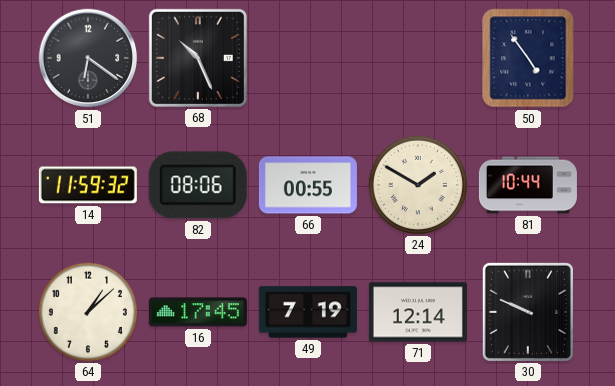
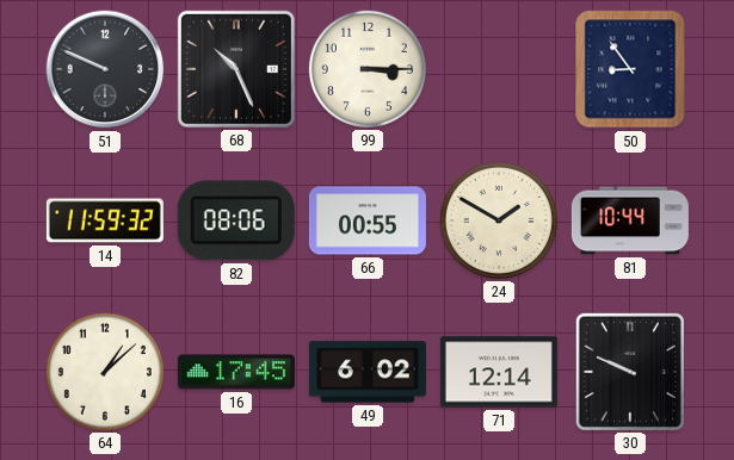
51: 6:21 -> 9:49 (105, 69)
99: none -> 3:15 (368, 69)
50: 4:54 -> 8:54 (630, 69)
49: 7:19 -> 6:02 (368, 372)
